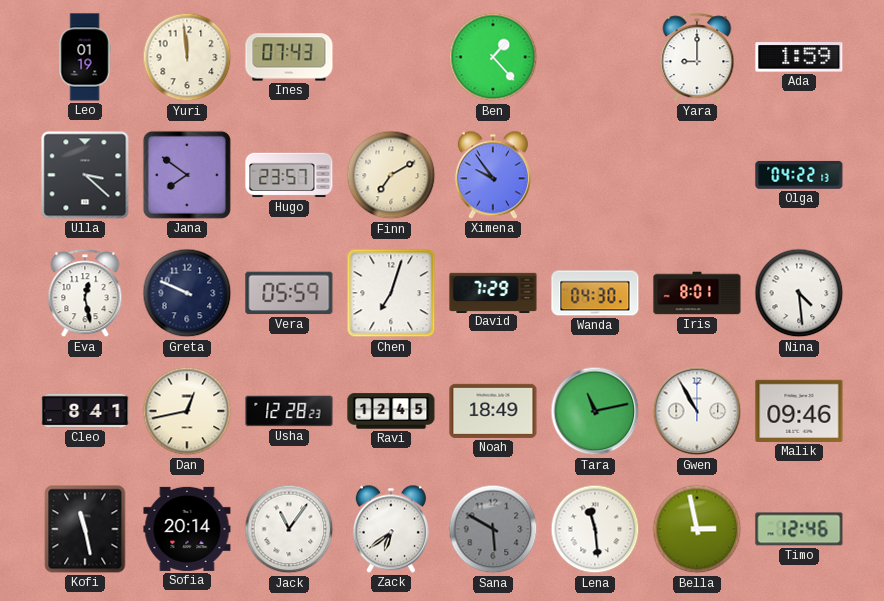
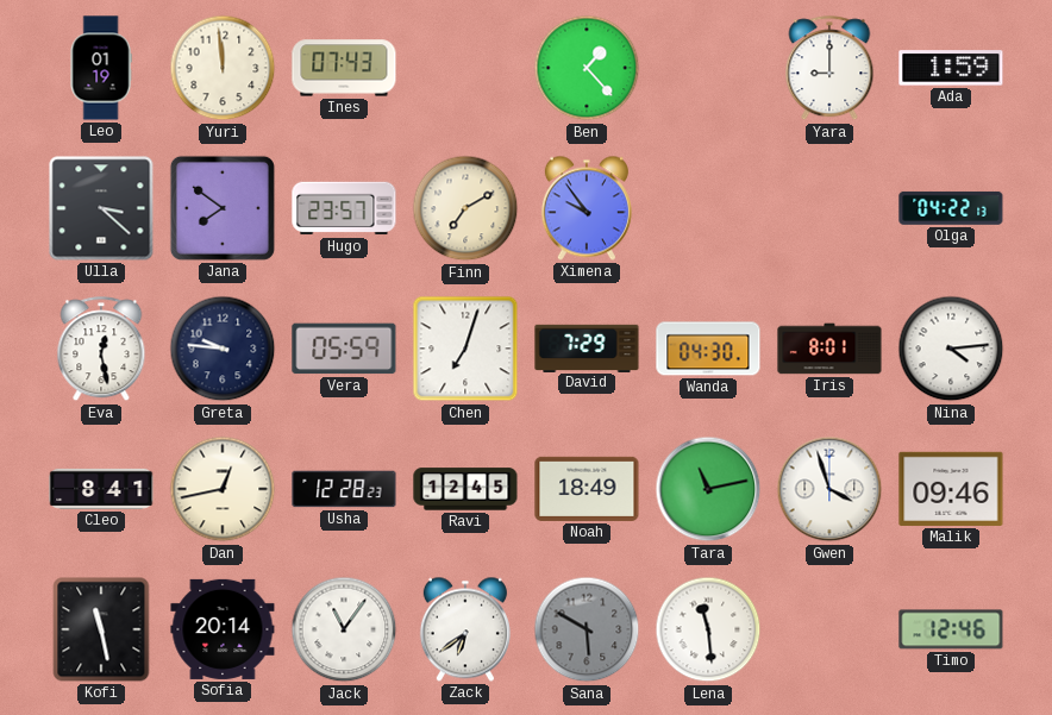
Greta: 9:49 -> 9:46 (223, 349)
Nina: 4:29 -> 4:14 (951, 349)
Gwen: 10:55 -> 3:57 (829, 489)
Bella: 2:58 -> none (697, 529)
